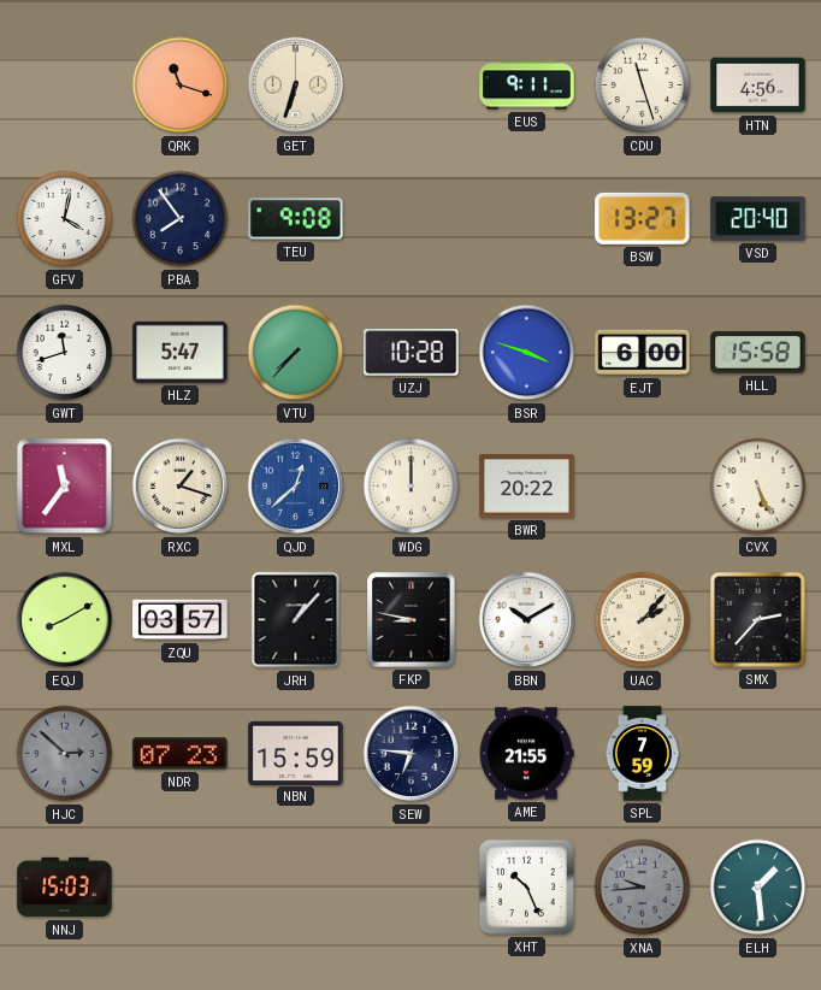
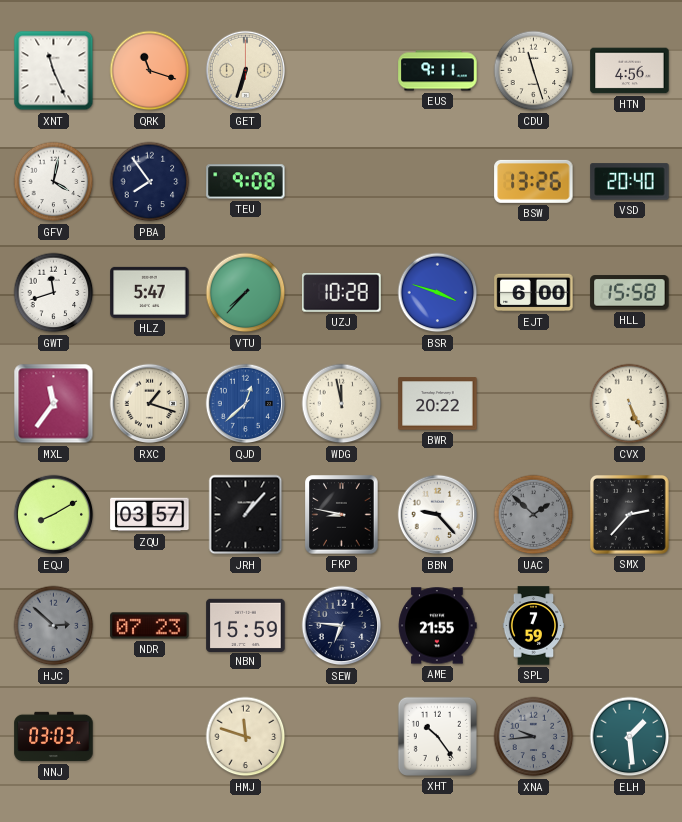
XNT: none -> 11:26 (54, 71)
BSW: 13:27 -> 13:26 (534, 181)
WDG: 12:00 -> 11:58 (342, 404)
BBN: 10:10 -> 9:23 (438, 515)
UAC: 2:07 -> 1:52 (534, 515)
UAC dial: cream -> grey (534, 515)
NNJ: 15:03 -> 03:03 (54, 737)
HMJ: none -> 11:48 (246, 737)
XHT: 10:26 -> 10:24 (437, 736)
